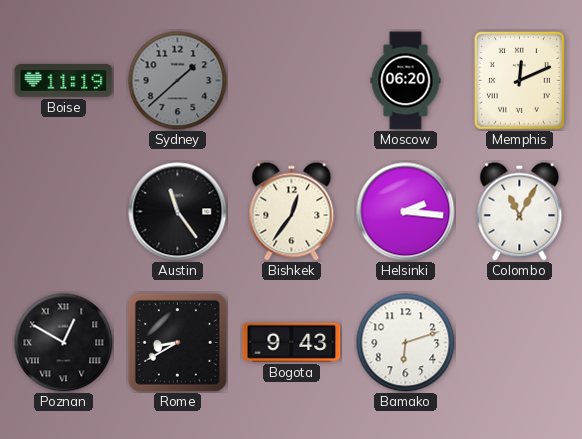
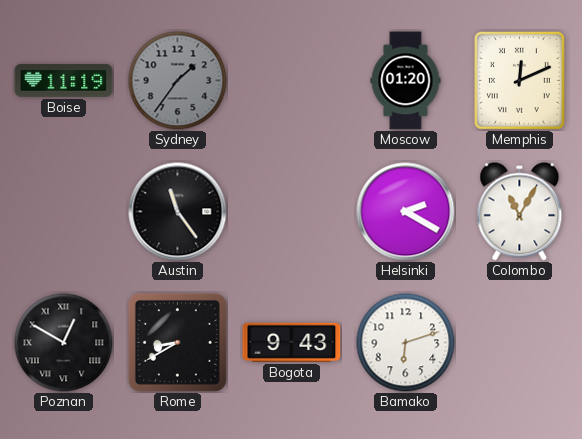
Sydney: 1:38 -> 1:36 (178, 81)
Moscow: 06:20 -> 01:20 (406, 81)
Bishkek: 12:36 -> none (292, 212)
Helsinki: 2:16 -> 2:20 (406, 212)
